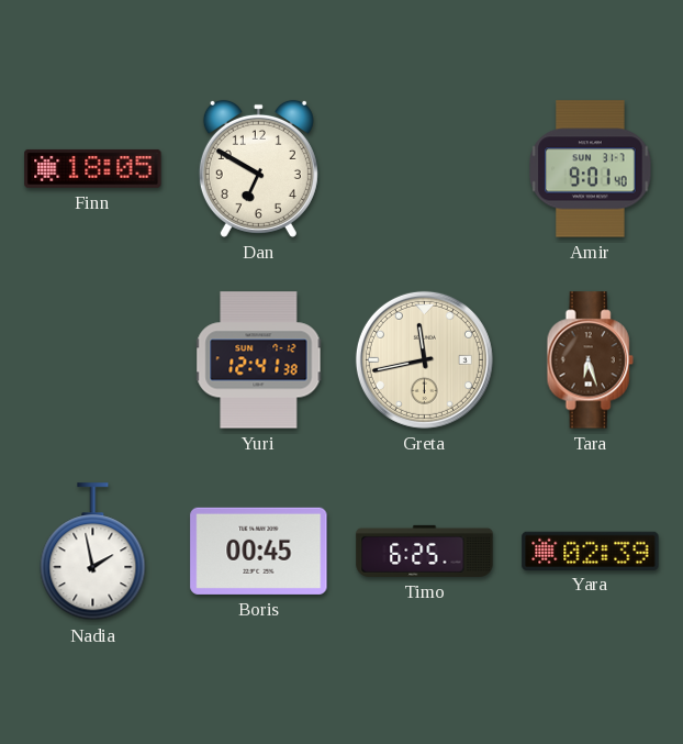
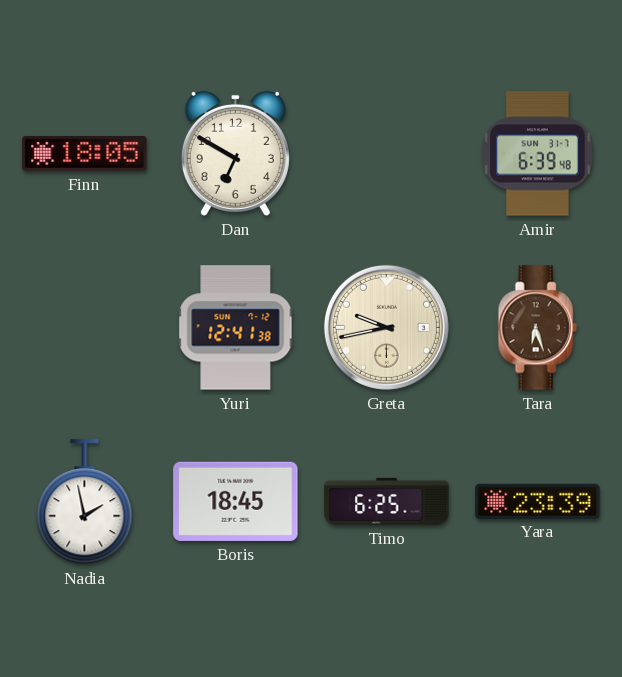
Amir: 9:01 -> 6:39 (538, 154)
Greta: 11:43 -> 9:43 (386, 327)
Boris: 00:45 -> 18:45 (236, 501)
Yara: 02:39 -> 23:39 (538, 501)
